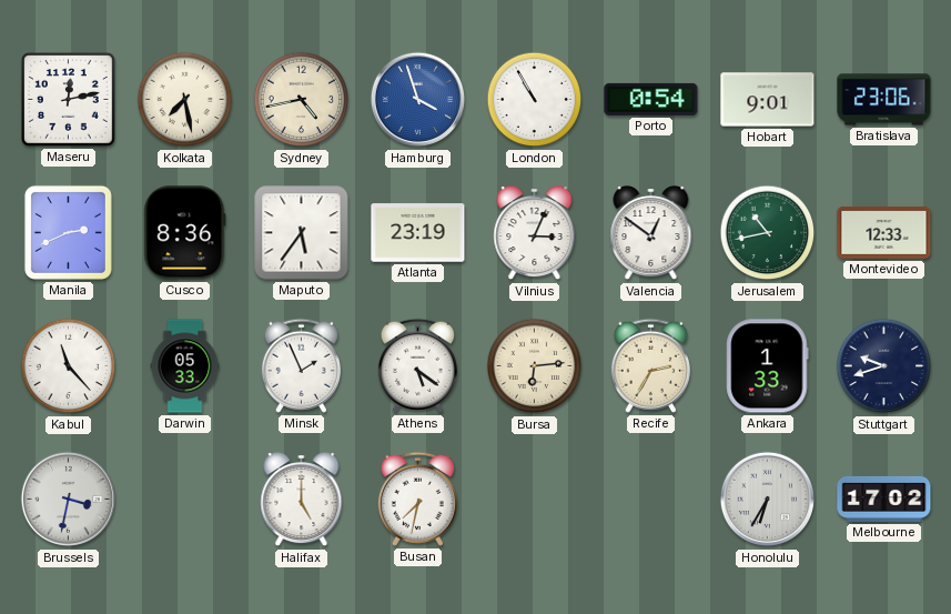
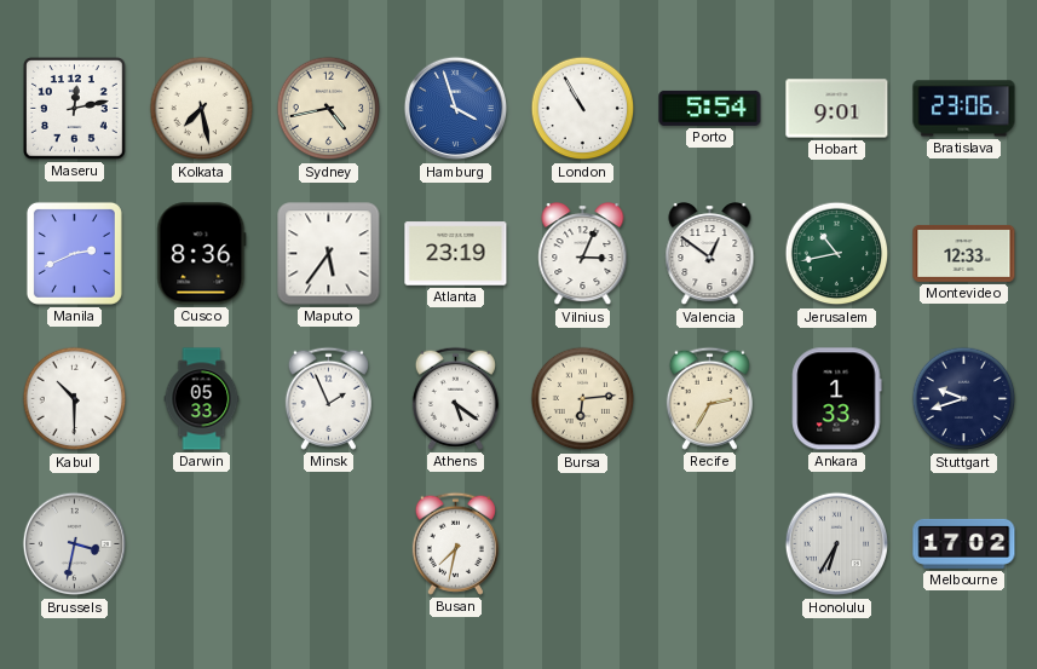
Porto: 0:54 -> 5:54 (710, 108)
Kabul: 11:23 -> 10:30 (75, 399)
Halifax: 5:00 -> none (302, 501)
